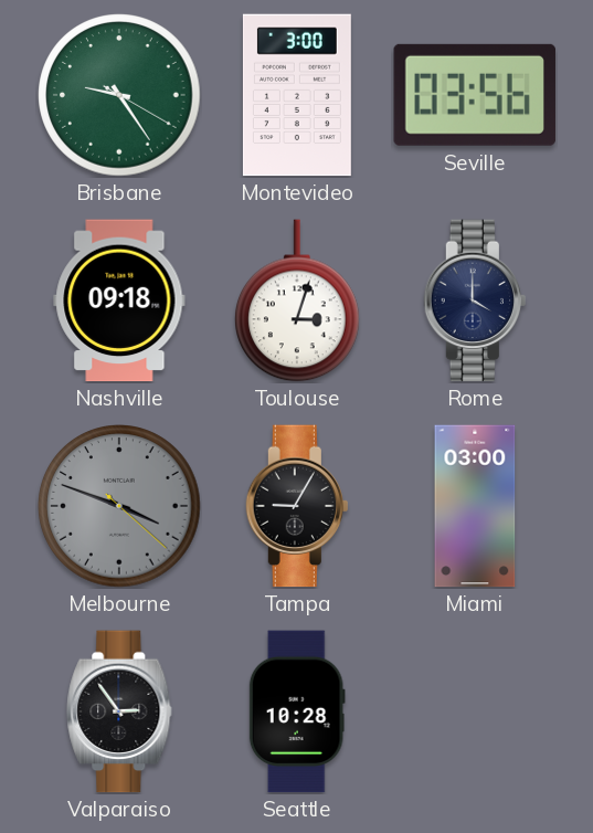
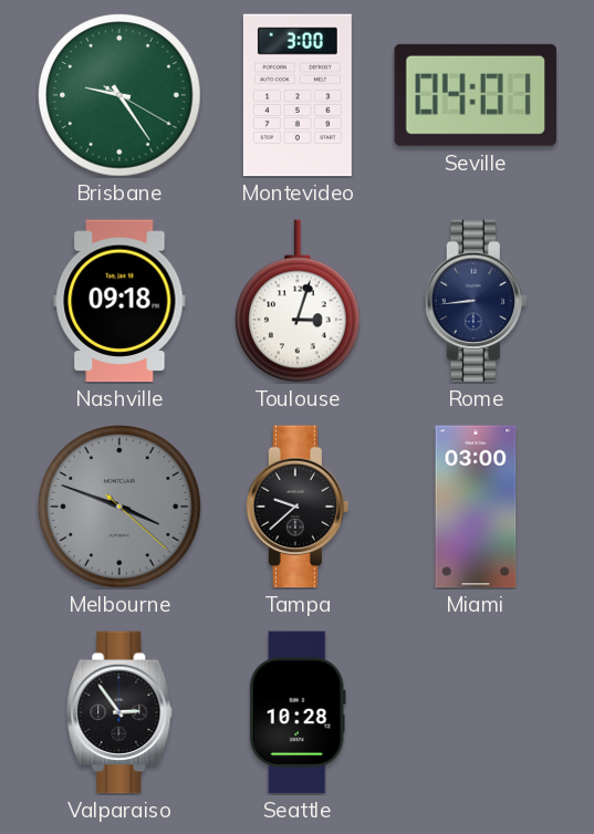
Seville: 03:56 -> 04:01 (476, 95)
Rome: 4:00 -> 8:44 (475, 301)
Tampa: 9:05 -> 9:38 (296, 507)
